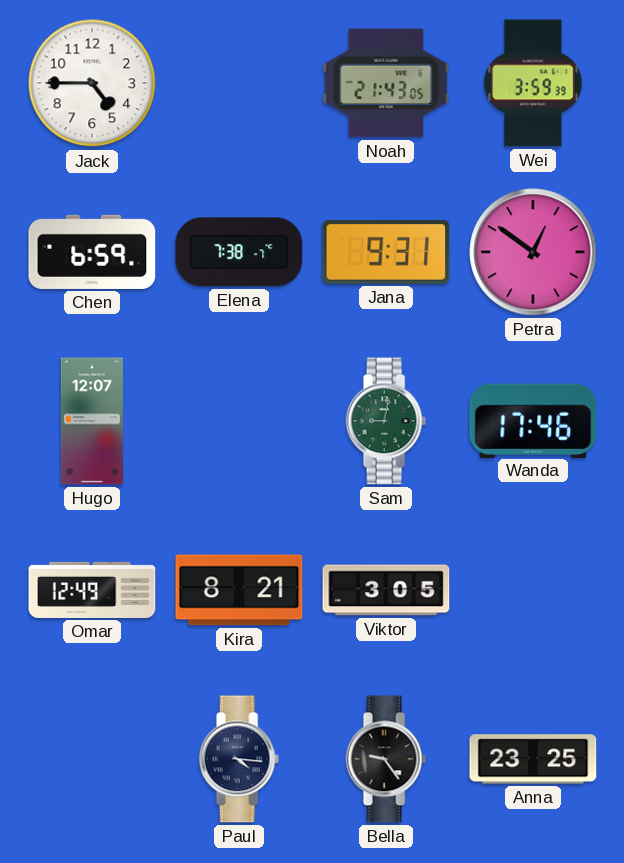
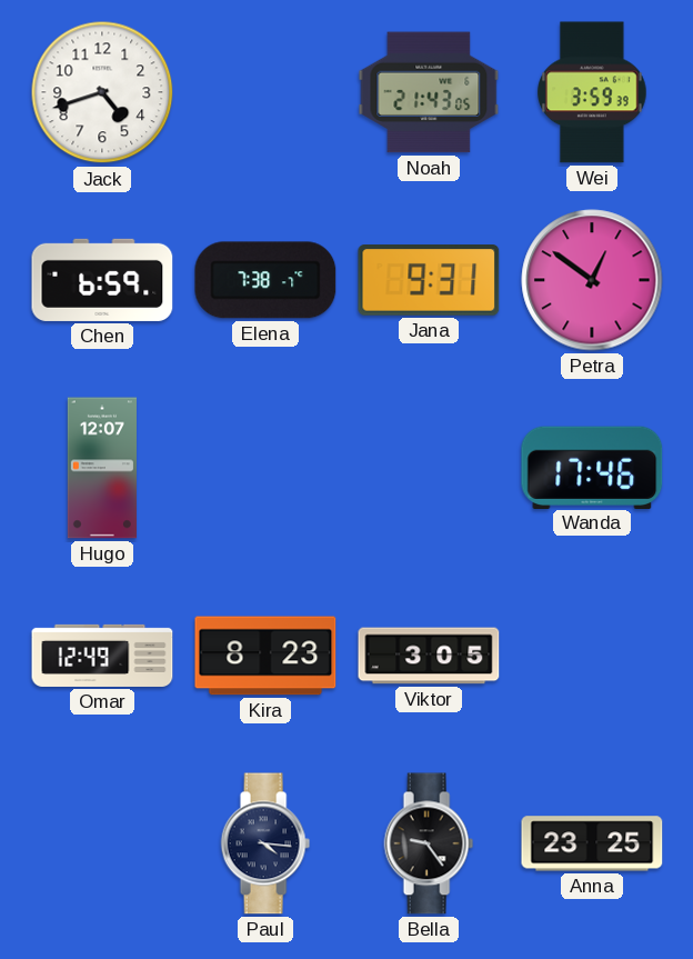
Jack: 4:45 -> 4:42 (102, 92)
Sam: 9:02 -> none (386, 421)
Kira: 8:21 -> 8:23 (265, 656)
